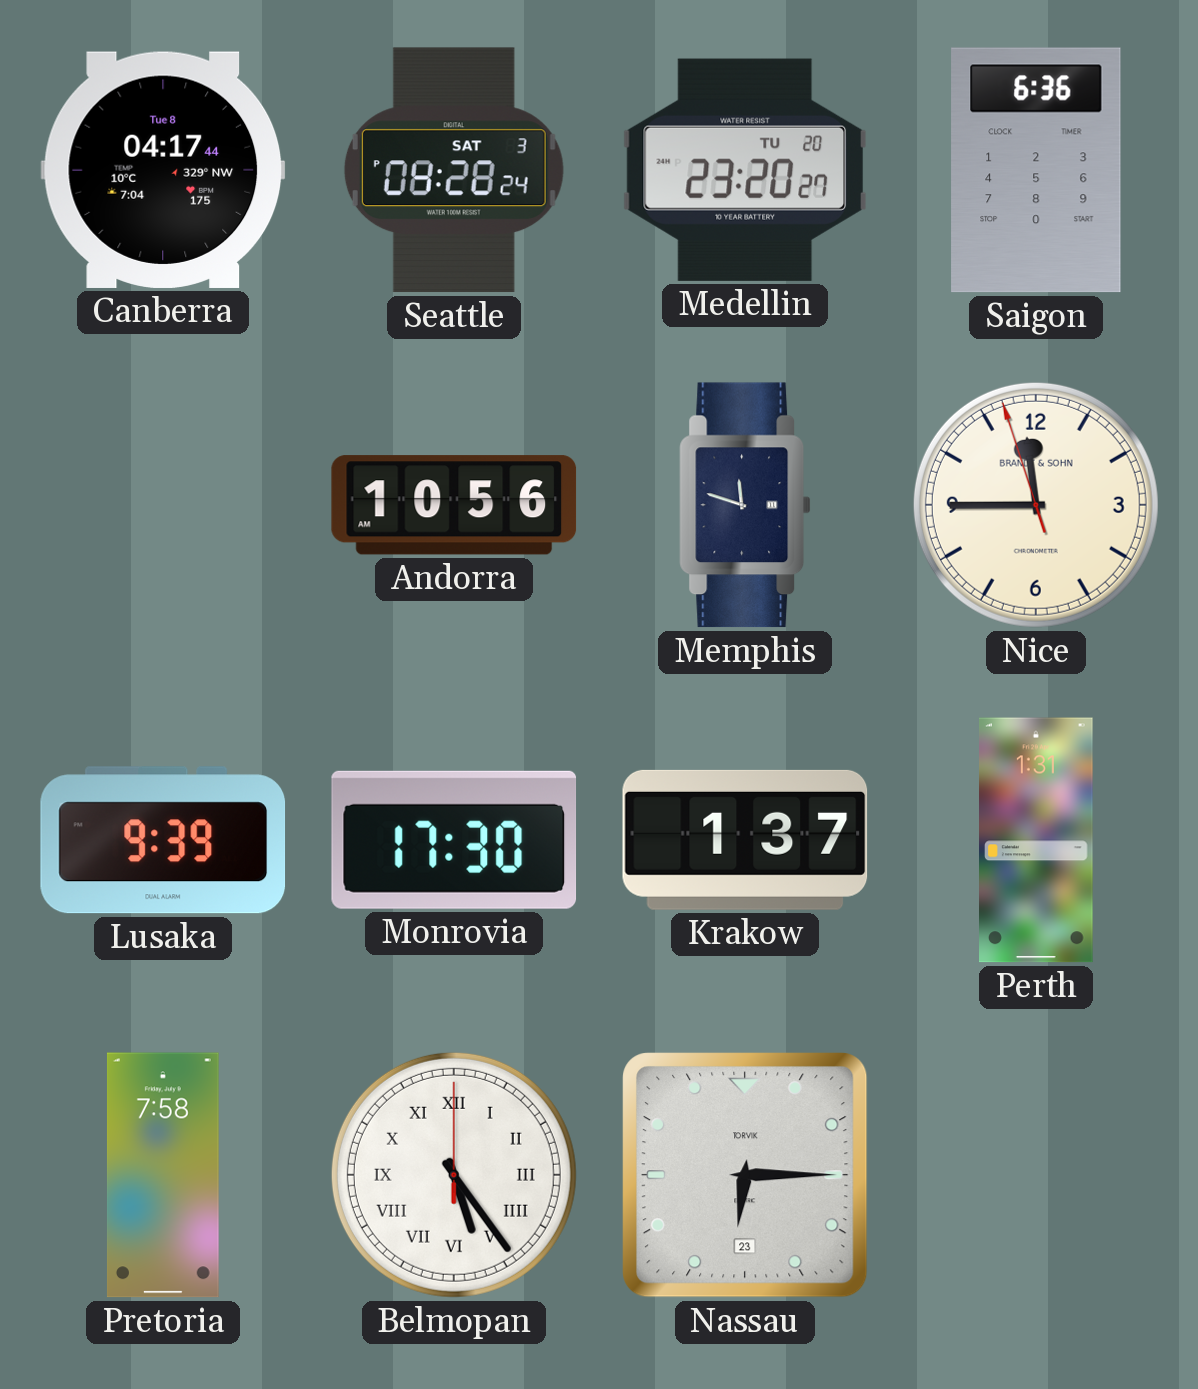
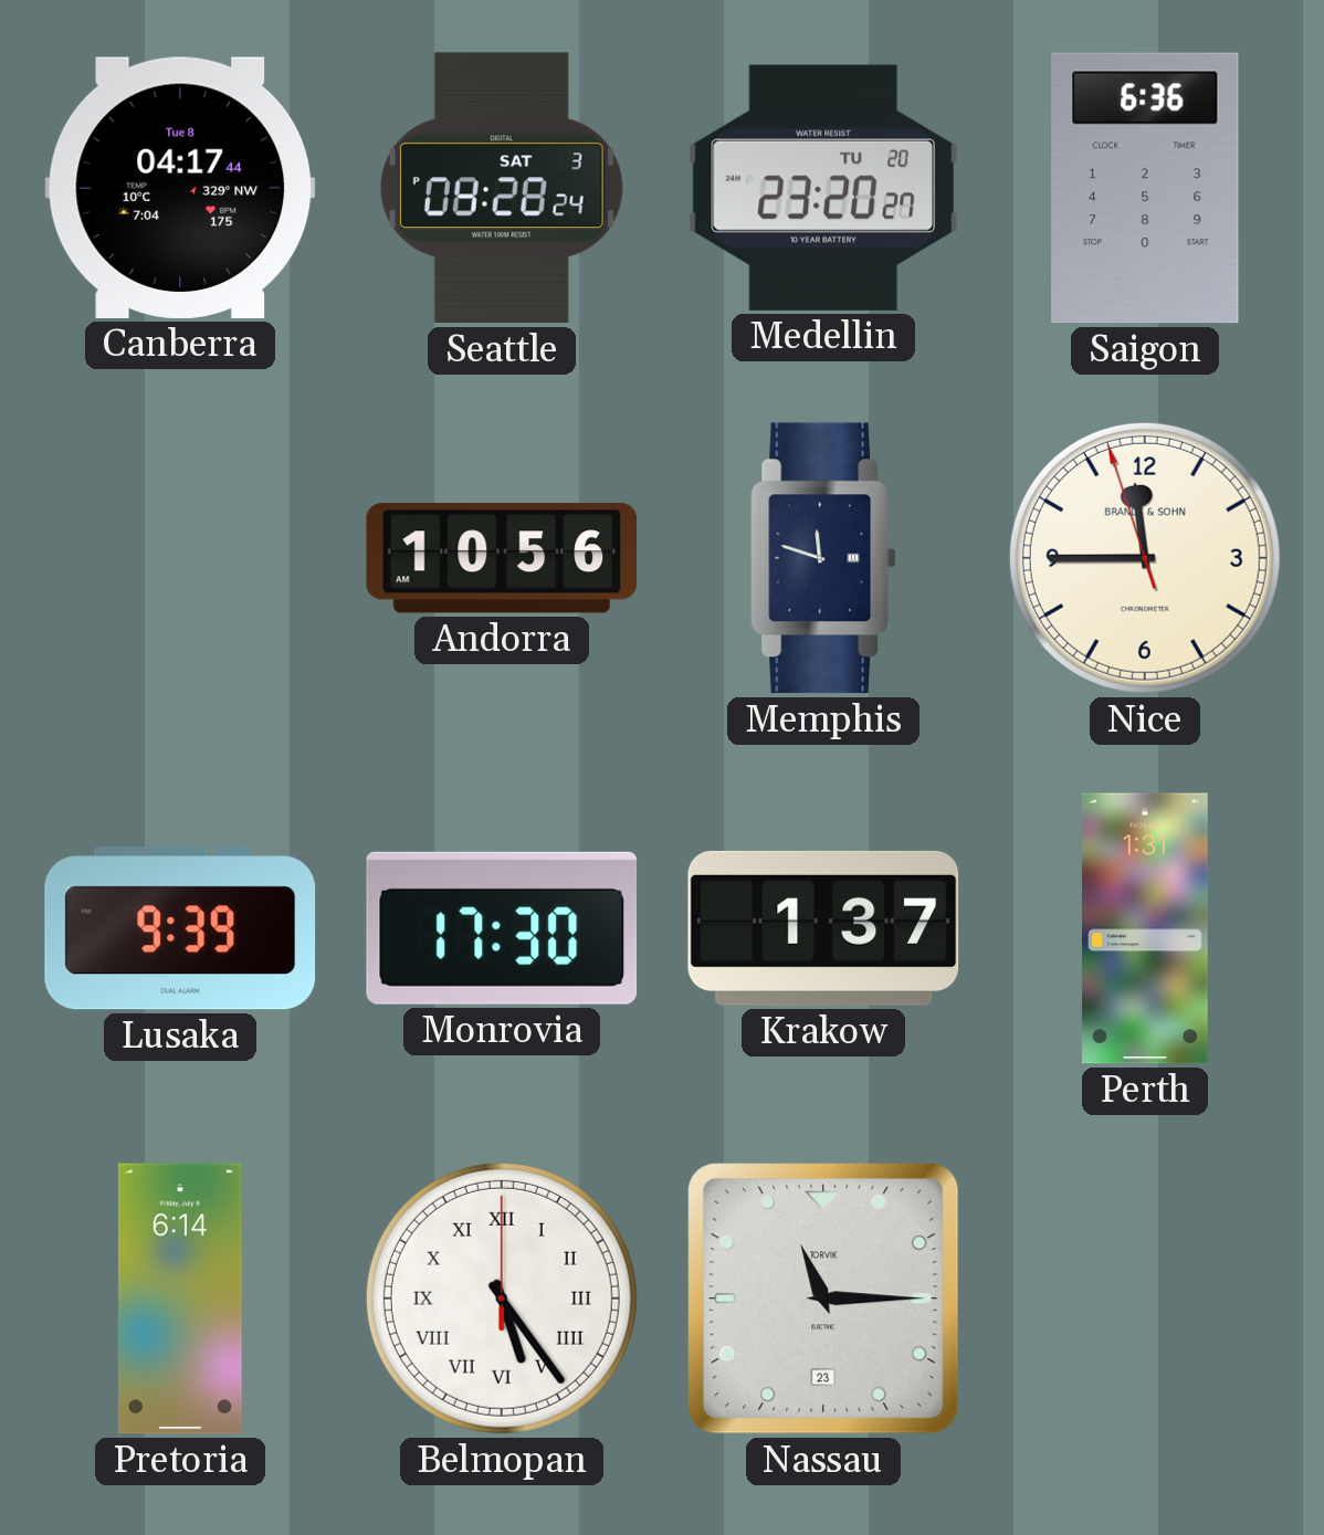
Pretoria: 7:58 -> 6:14 (180, 1299)
Nassau: 6:15 -> 11:15 (823, 1299)
